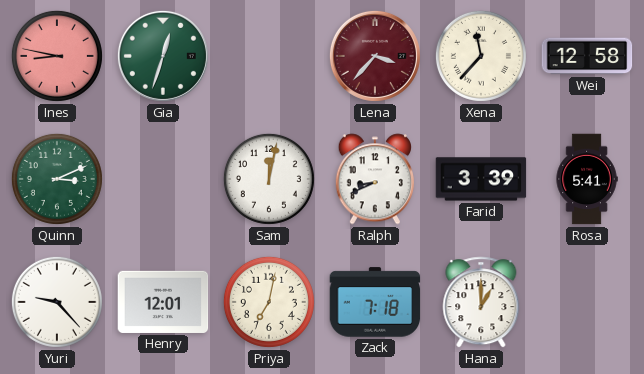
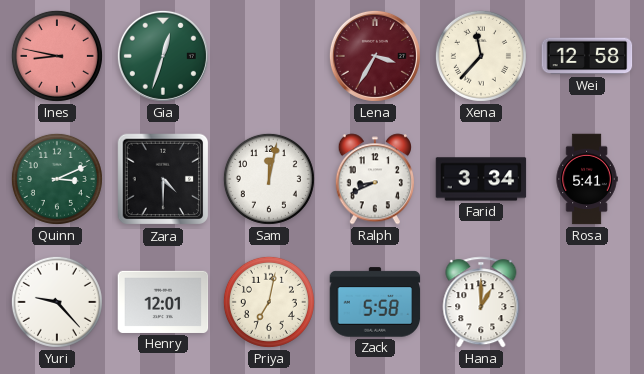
Lena: 3:37 -> 3:35 (375, 56)
Zara: none -> 4:30 (163, 179)
Farid: 3:39 -> 3:34 (481, 179)
Zack: 7:18 -> 5:58 (375, 302)
